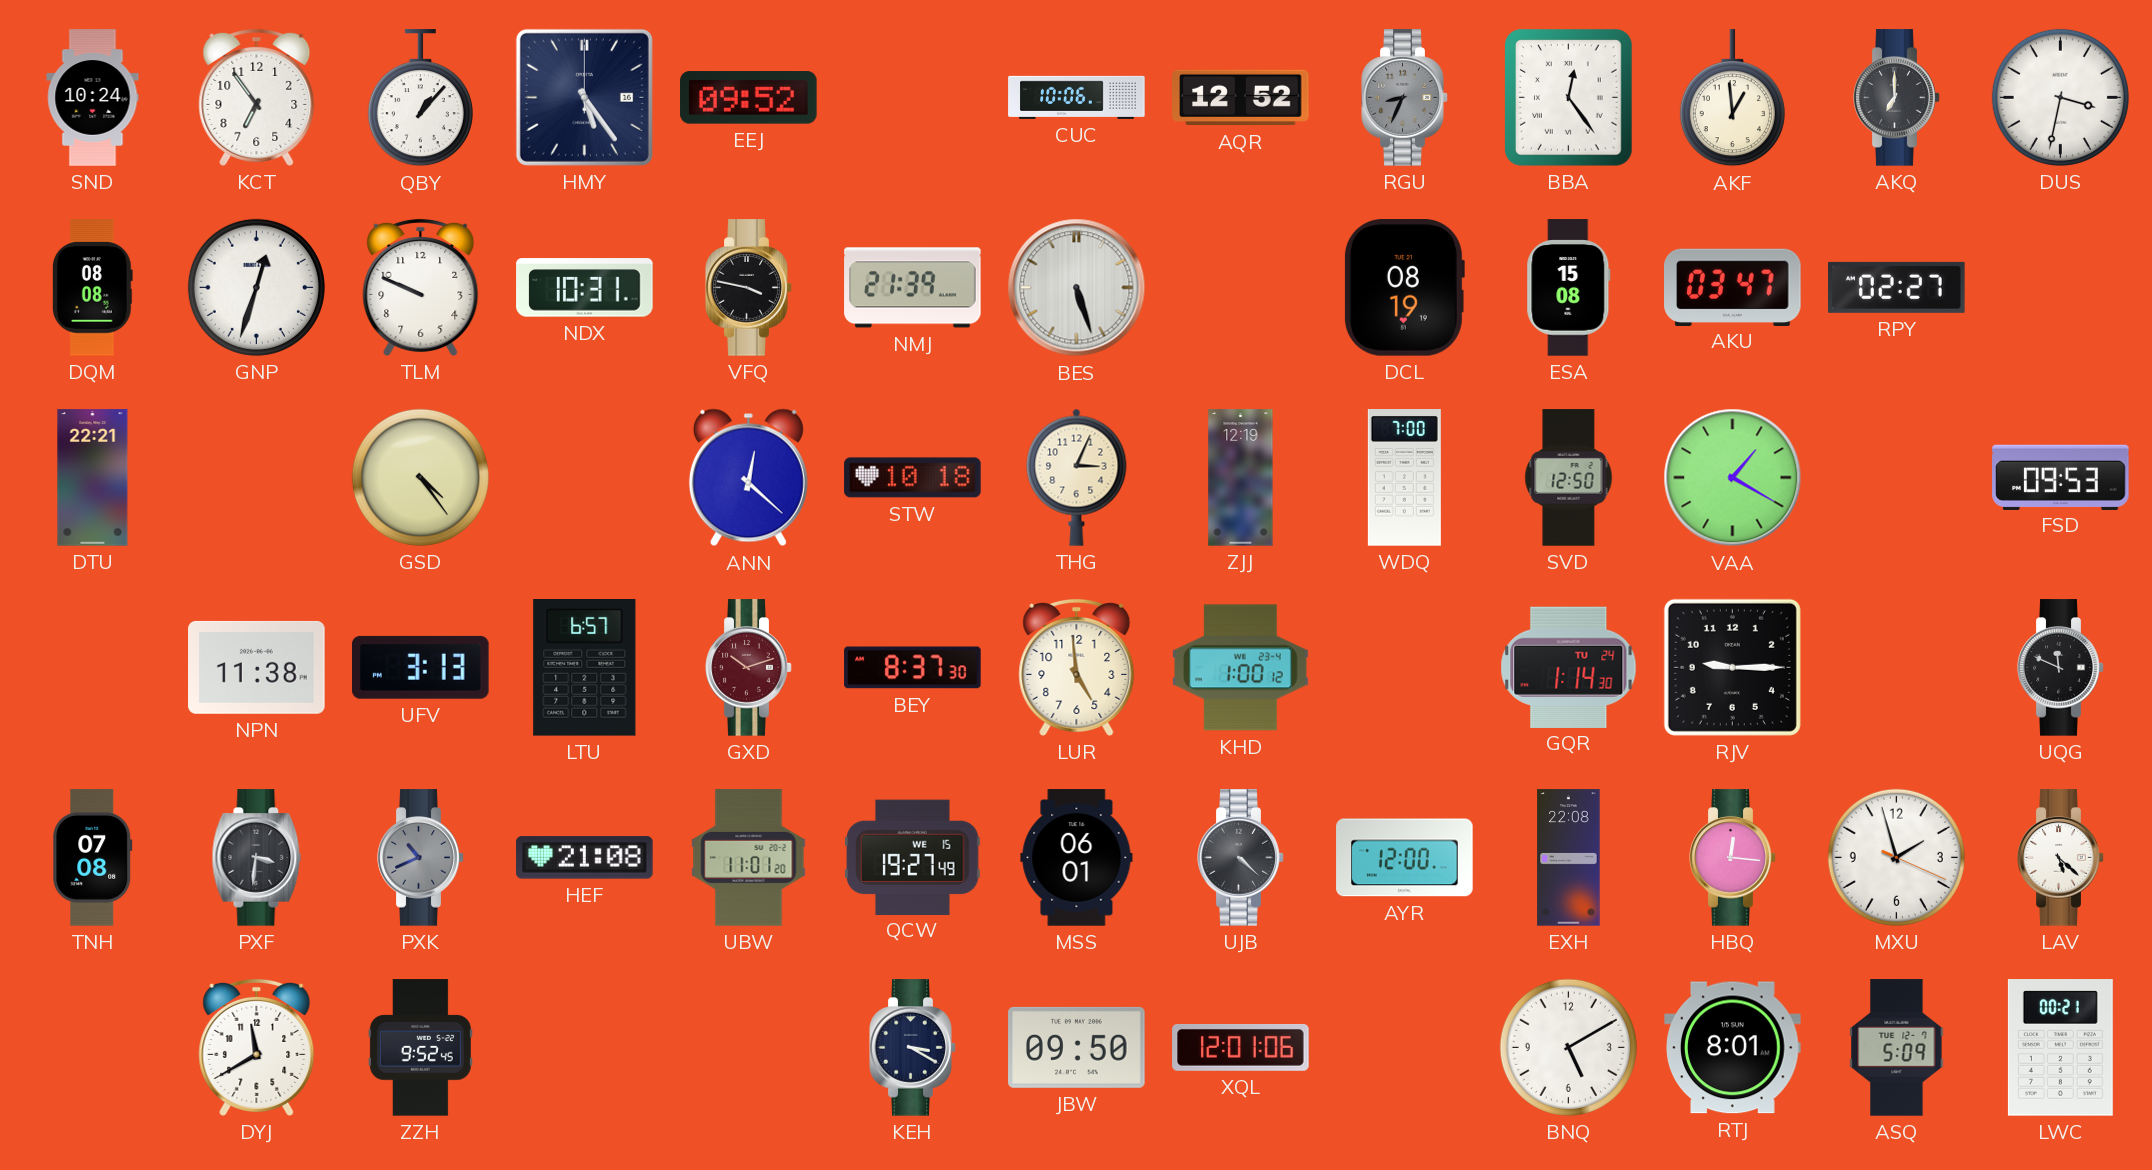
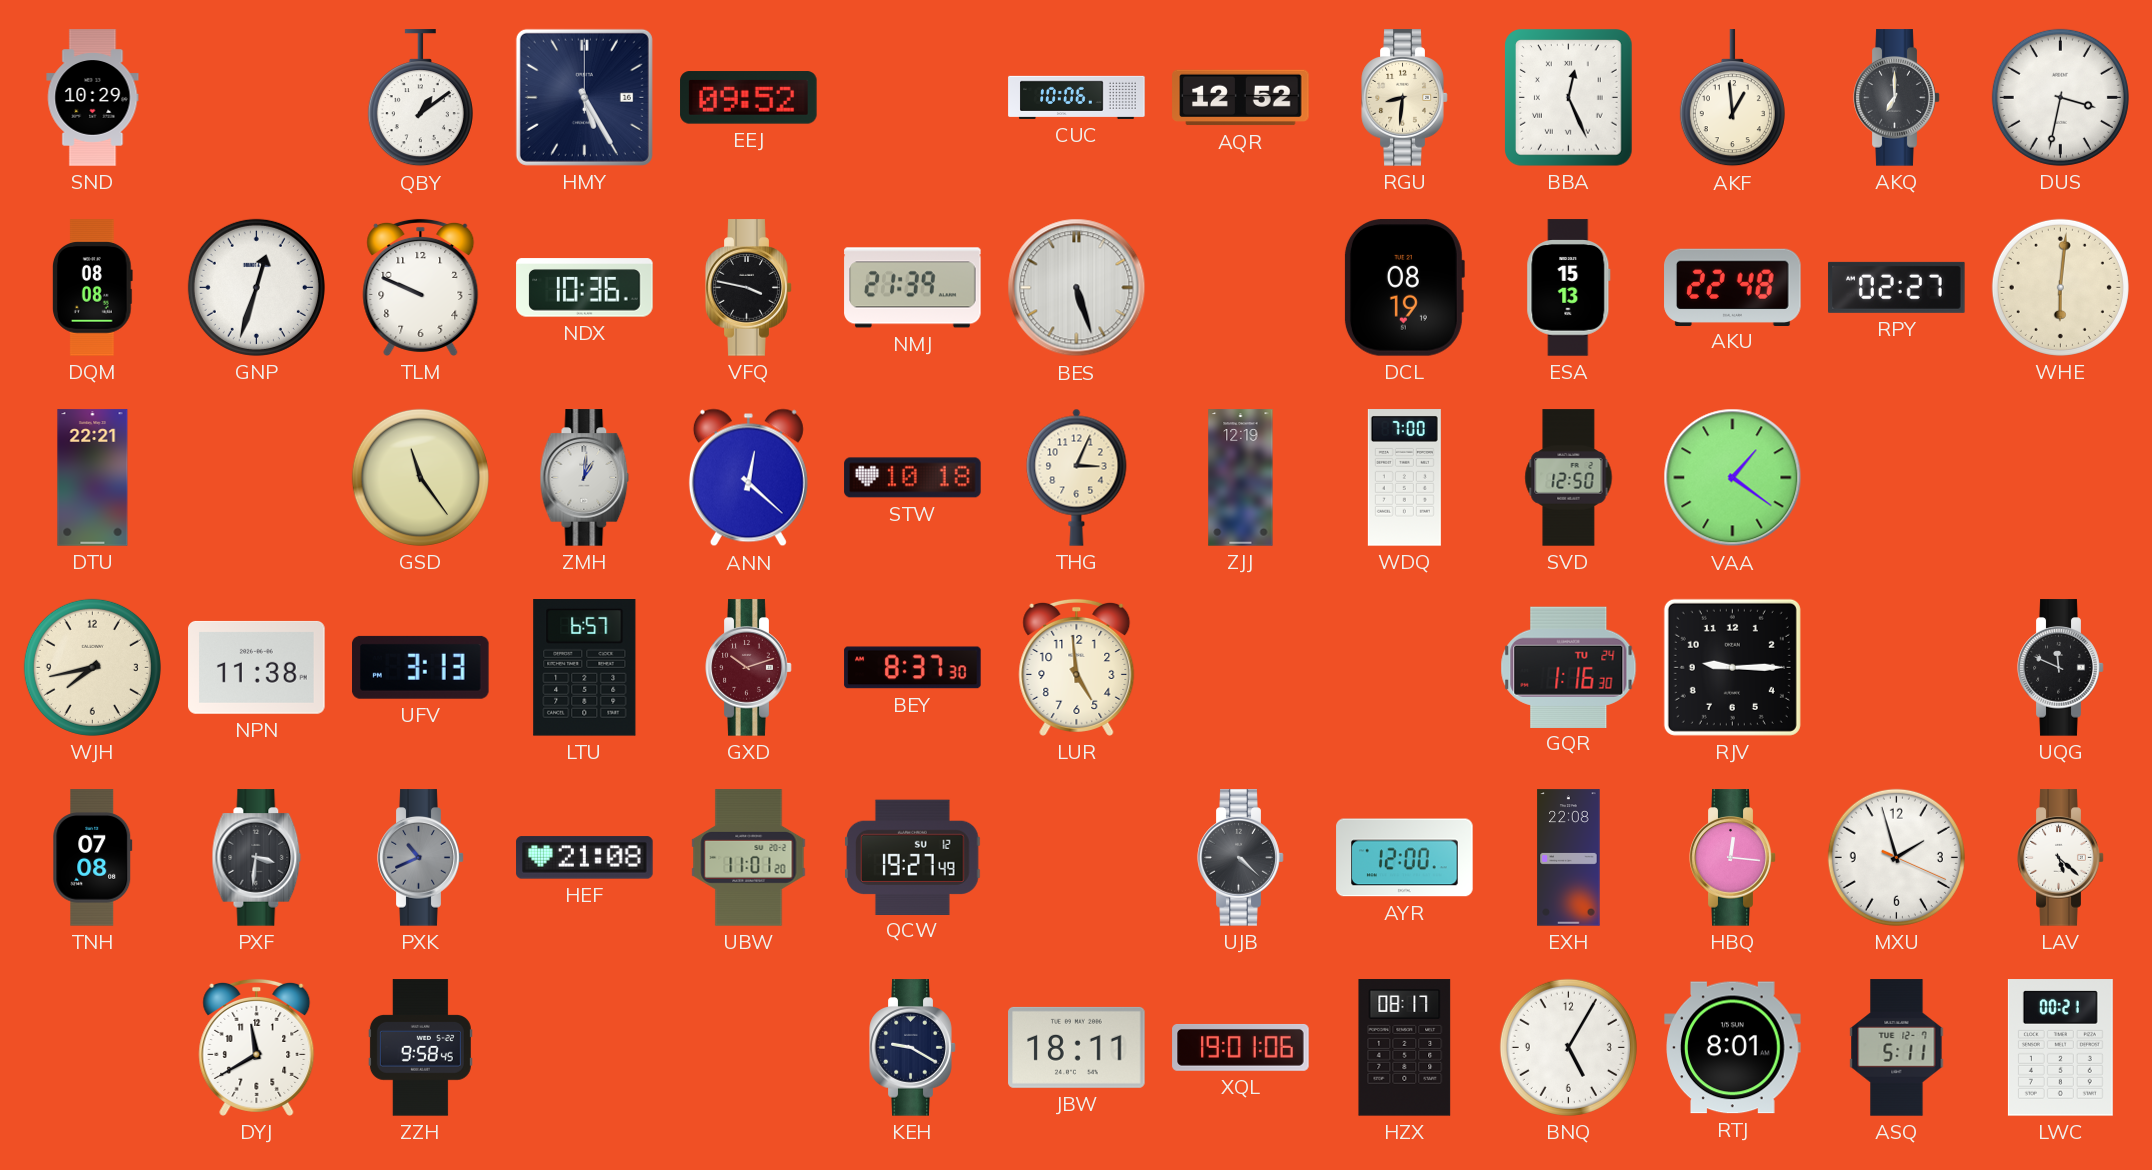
SND: 10:24 -> 10:29 (93, 98)
KCT: 6:54 -> none (257, 97)
QBY: 1:07 -> 1:09 (420, 98)
HMY: 5:24 -> 5:25 (584, 97)
RGU: 8:34 -> 8:31 (1405, 98)
RGU dial: grey -> cream (1405, 98)
BBA: 12:24 -> 12:26 (1569, 98)
NDX: 10:31 -> 10:36 (585, 288)
ESA: 15:08 -> 15:13 (1569, 288)
AKU: 03:47 -> 22:48 (1733, 287)
WHE: none -> 6:01 (2060, 287)
GSD: 4:24 -> 11:24 (420, 477)
ZMH: none -> 1:01 (585, 478)
VAA: 1:20 -> 1:21 (1733, 478)
FSD: 09:53 -> none (2061, 477)
WJH: none -> 7:43 (92, 667)
KHD: 1:00 -> none (1241, 668)
GQR: 1:14 -> 1:16 (1569, 667)
QCW date: WE 15 -> SU 12 (913, 857)
MSS: 06:01 -> none (1077, 858)
ZZH: 9:52 -> 9:58 (420, 1048)
KEH: 3:20 -> 9:20 (913, 1048)
JBW: 09:50 -> 18:11 (1077, 1047)
XQL: 12:01 -> 19:01 (1241, 1047)
HZX: none -> 08:17 (1405, 1048)
BNQ: 5:10 -> 5:05 (1568, 1047)
ASQ: 5:09 -> 5:11 (1897, 1048)
